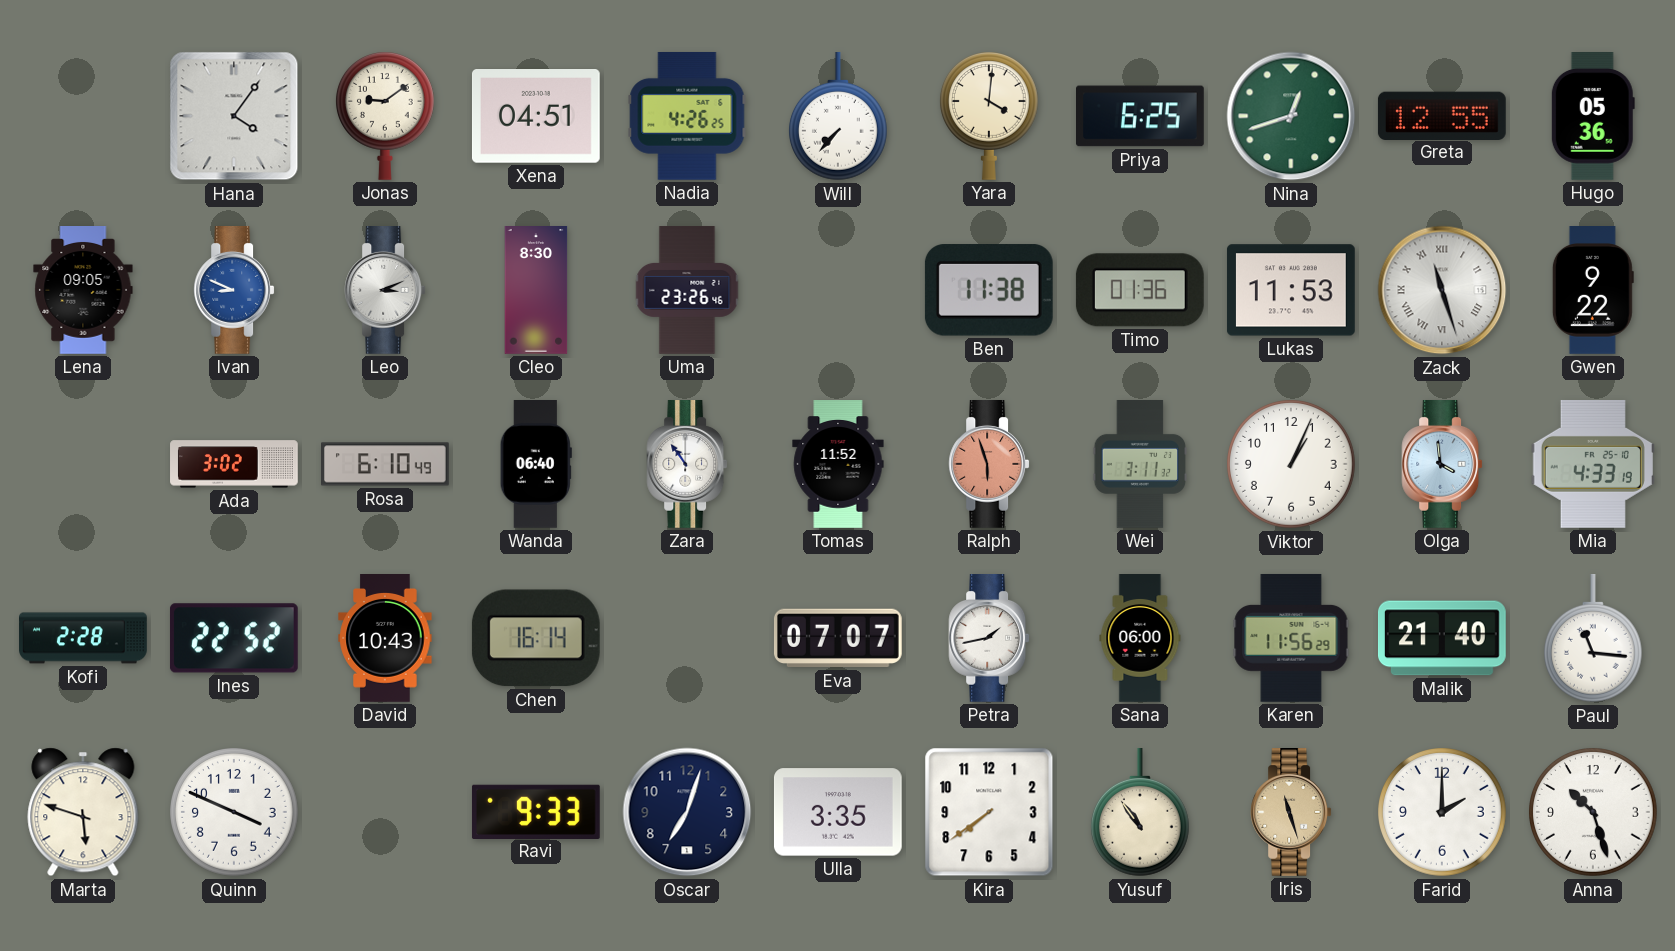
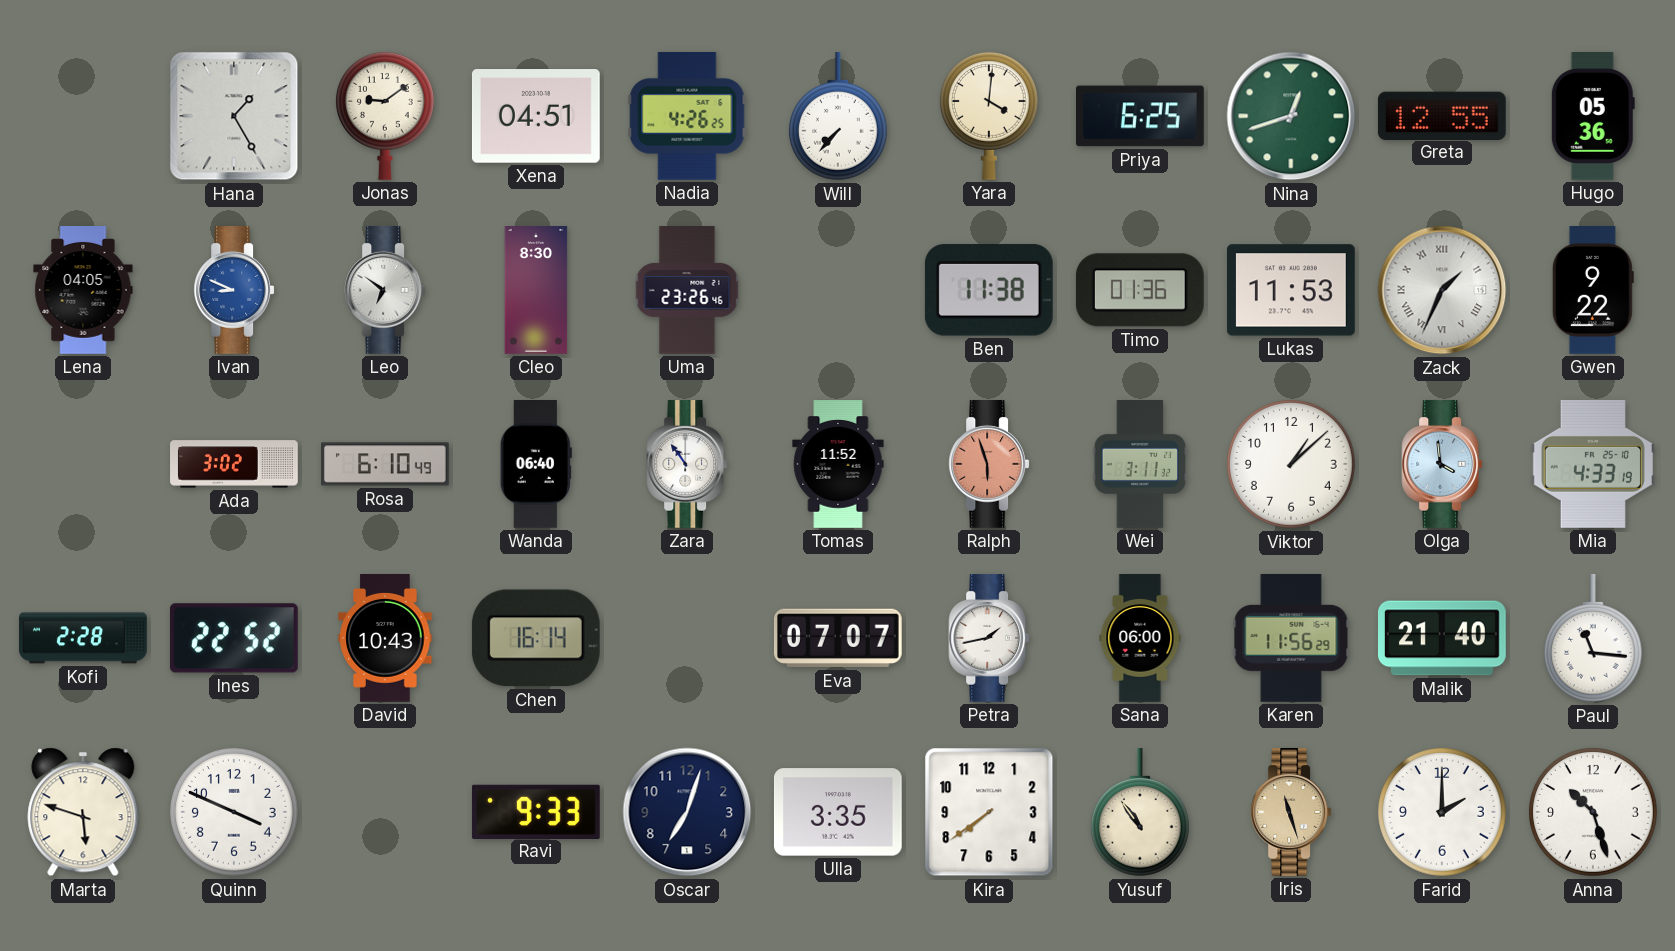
Hana: 4:06 -> 1:25 (234, 116)
Lena: 09:05 -> 04:05 (83, 291)
Leo: 3:11 -> 6:51 (385, 291)
Zack: 11:27 -> 1:34 (1442, 290)
Viktor: 1:04 -> 1:08 (1292, 465)
